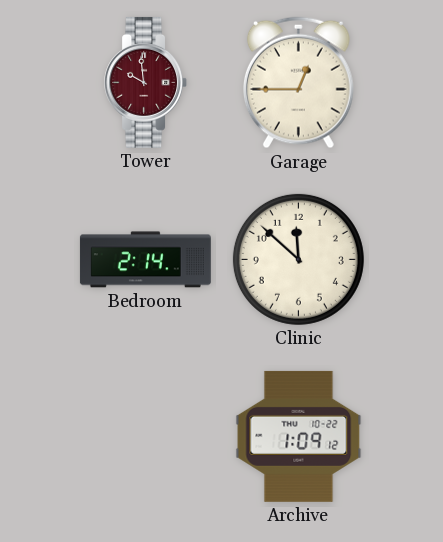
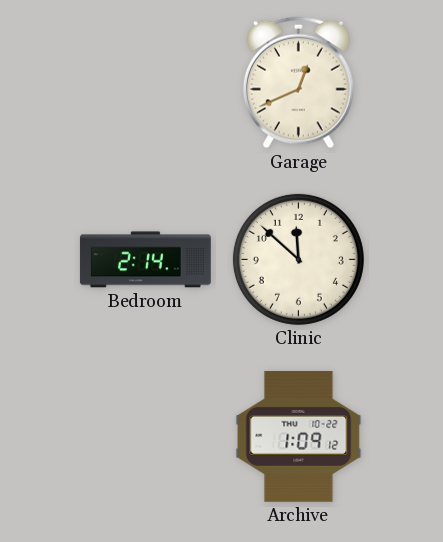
Tower: 9:59 -> none (146, 82)
Garage: 12:45 -> 12:41 (298, 83)
